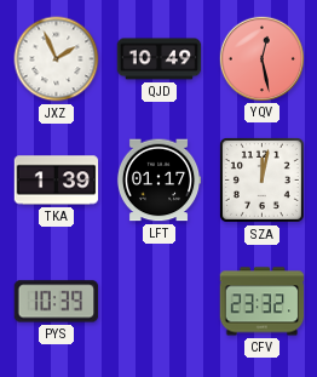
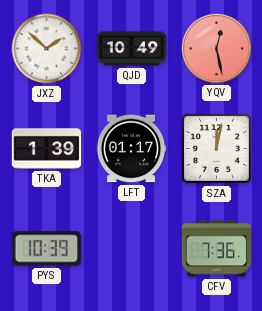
JXZ: 1:56 -> 1:52 (47, 49)
CFV: 23:32 -> 7:36 (217, 249)
